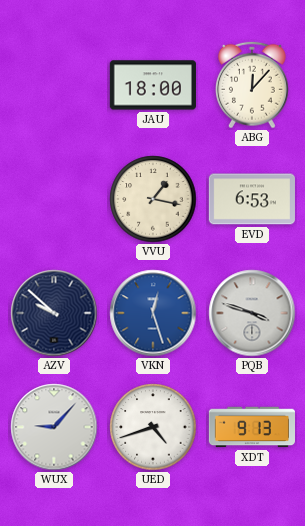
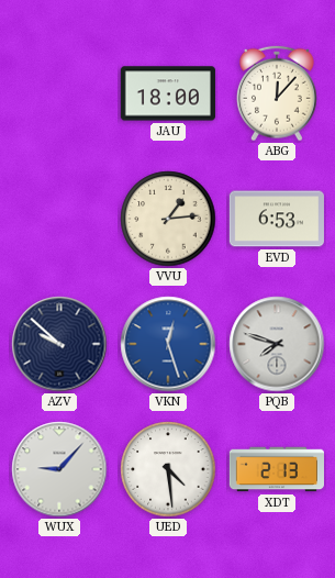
VVU: 1:17 -> 1:14 (168, 219)
PQB: 3:48 -> 7:48 (277, 344)
UED: 4:42 -> 4:29 (168, 469)
XDT: 9:13 -> 2:13 (276, 469)
